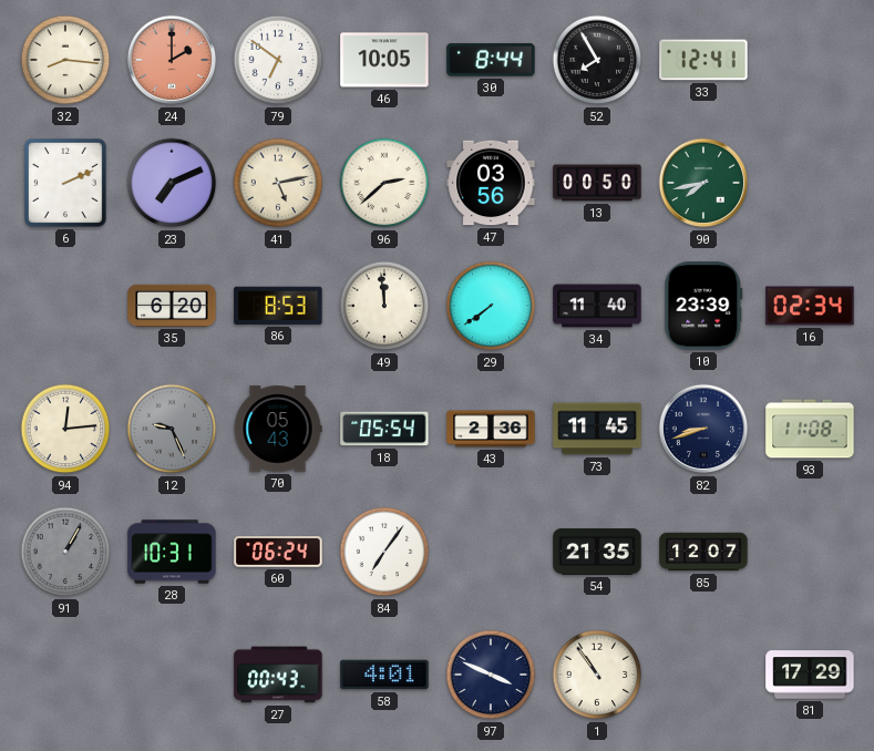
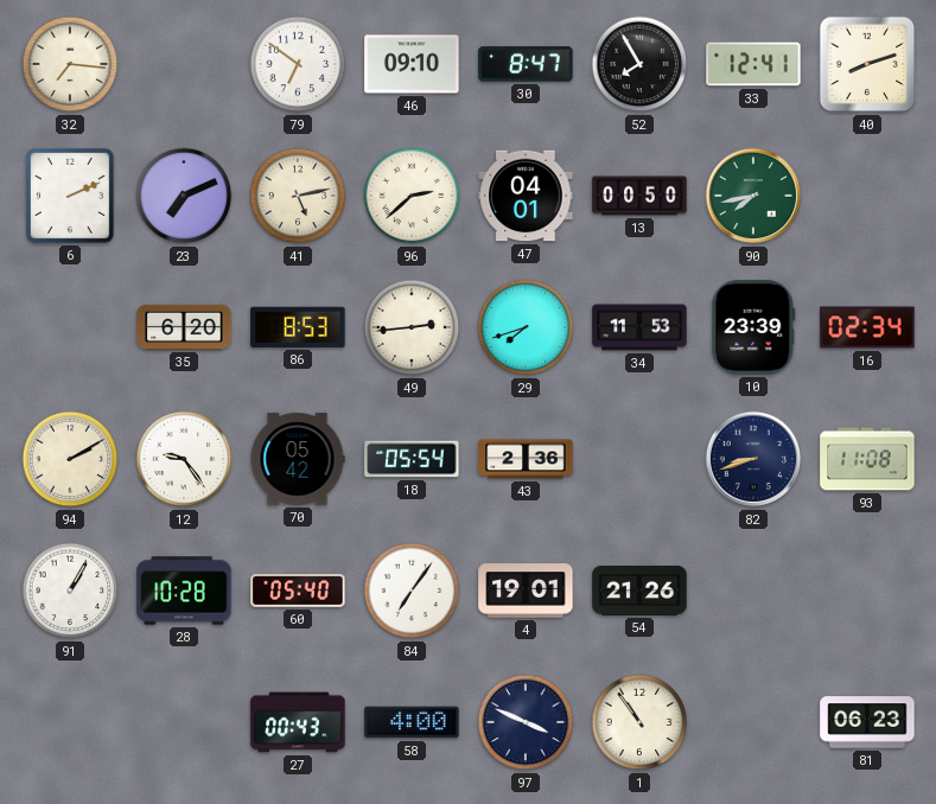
32: 8:16 -> 7:16 (70, 64)
24: 2:00 -> none (172, 60)
46: 10:05 -> 09:10 (412, 64)
30: 8:44 -> 8:47 (526, 64)
40: none -> 8:12 (867, 64)
47: 03:56 -> 04:01 (526, 196)
49: 11:59 -> 2:44 (412, 327)
29: 7:39 -> 7:42 (526, 327)
34: 11:40 -> 11:53 (639, 327)
94: 12:14 -> 2:10 (70, 459)
12: 9:26 -> 9:24 (184, 459)
12 dial: grey -> white (184, 459)
70: 05:43 -> 05:42 (298, 459)
73: 11:45 -> none (597, 429)
91 dial: grey -> white (70, 591)
28: 10:31 -> 10:28 (184, 591)
60: 06:24 -> 05:40 (298, 591)
4: none -> 19:01 (526, 591)
54: 21:35 -> 21:26 (639, 591)
85: 12:07 -> none (703, 552)
58: 4:01 -> 4:00 (412, 722)
81: 17:29 -> 06:23 (867, 722)
